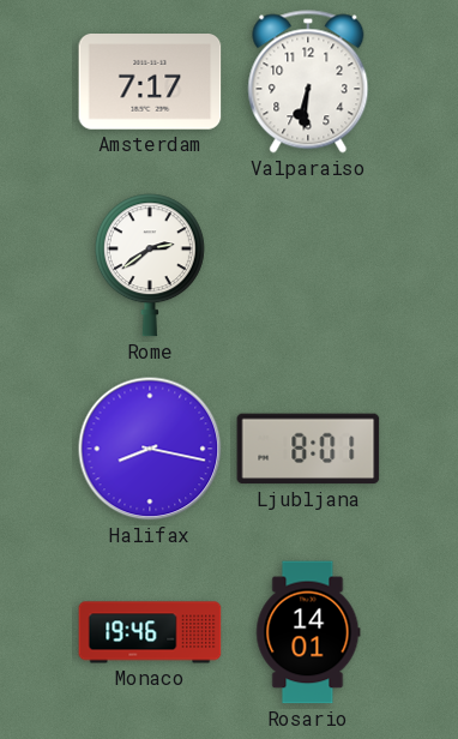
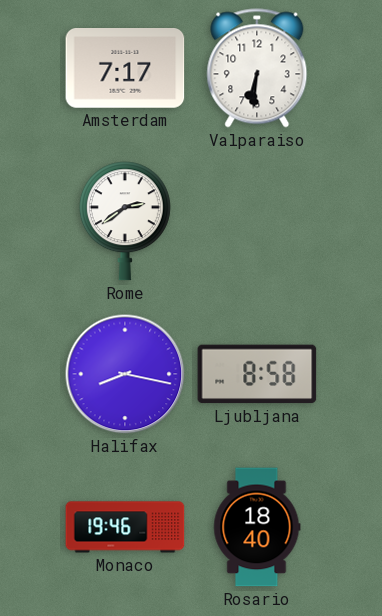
Ljubljana: 8:01 -> 8:58 (257, 374)
Rosario: 14:01 -> 18:40 (257, 527)
